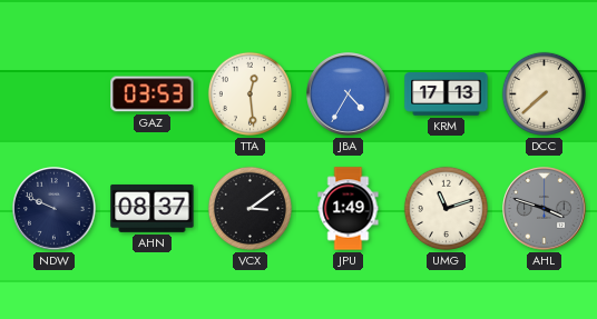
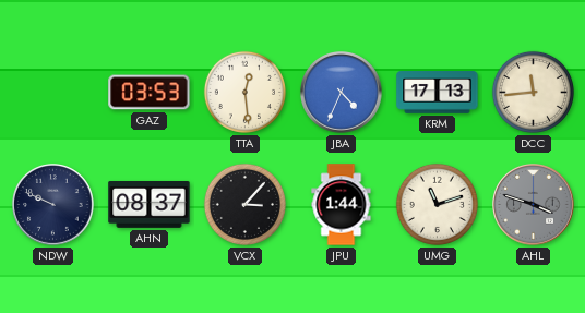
JBA: 4:35 -> 4:34 (342, 93)
DCC: 7:38 -> 11:44 (533, 92)
VCX: 3:09 -> 3:07 (244, 204)
JPU: 1:49 -> 1:44 (342, 205)
